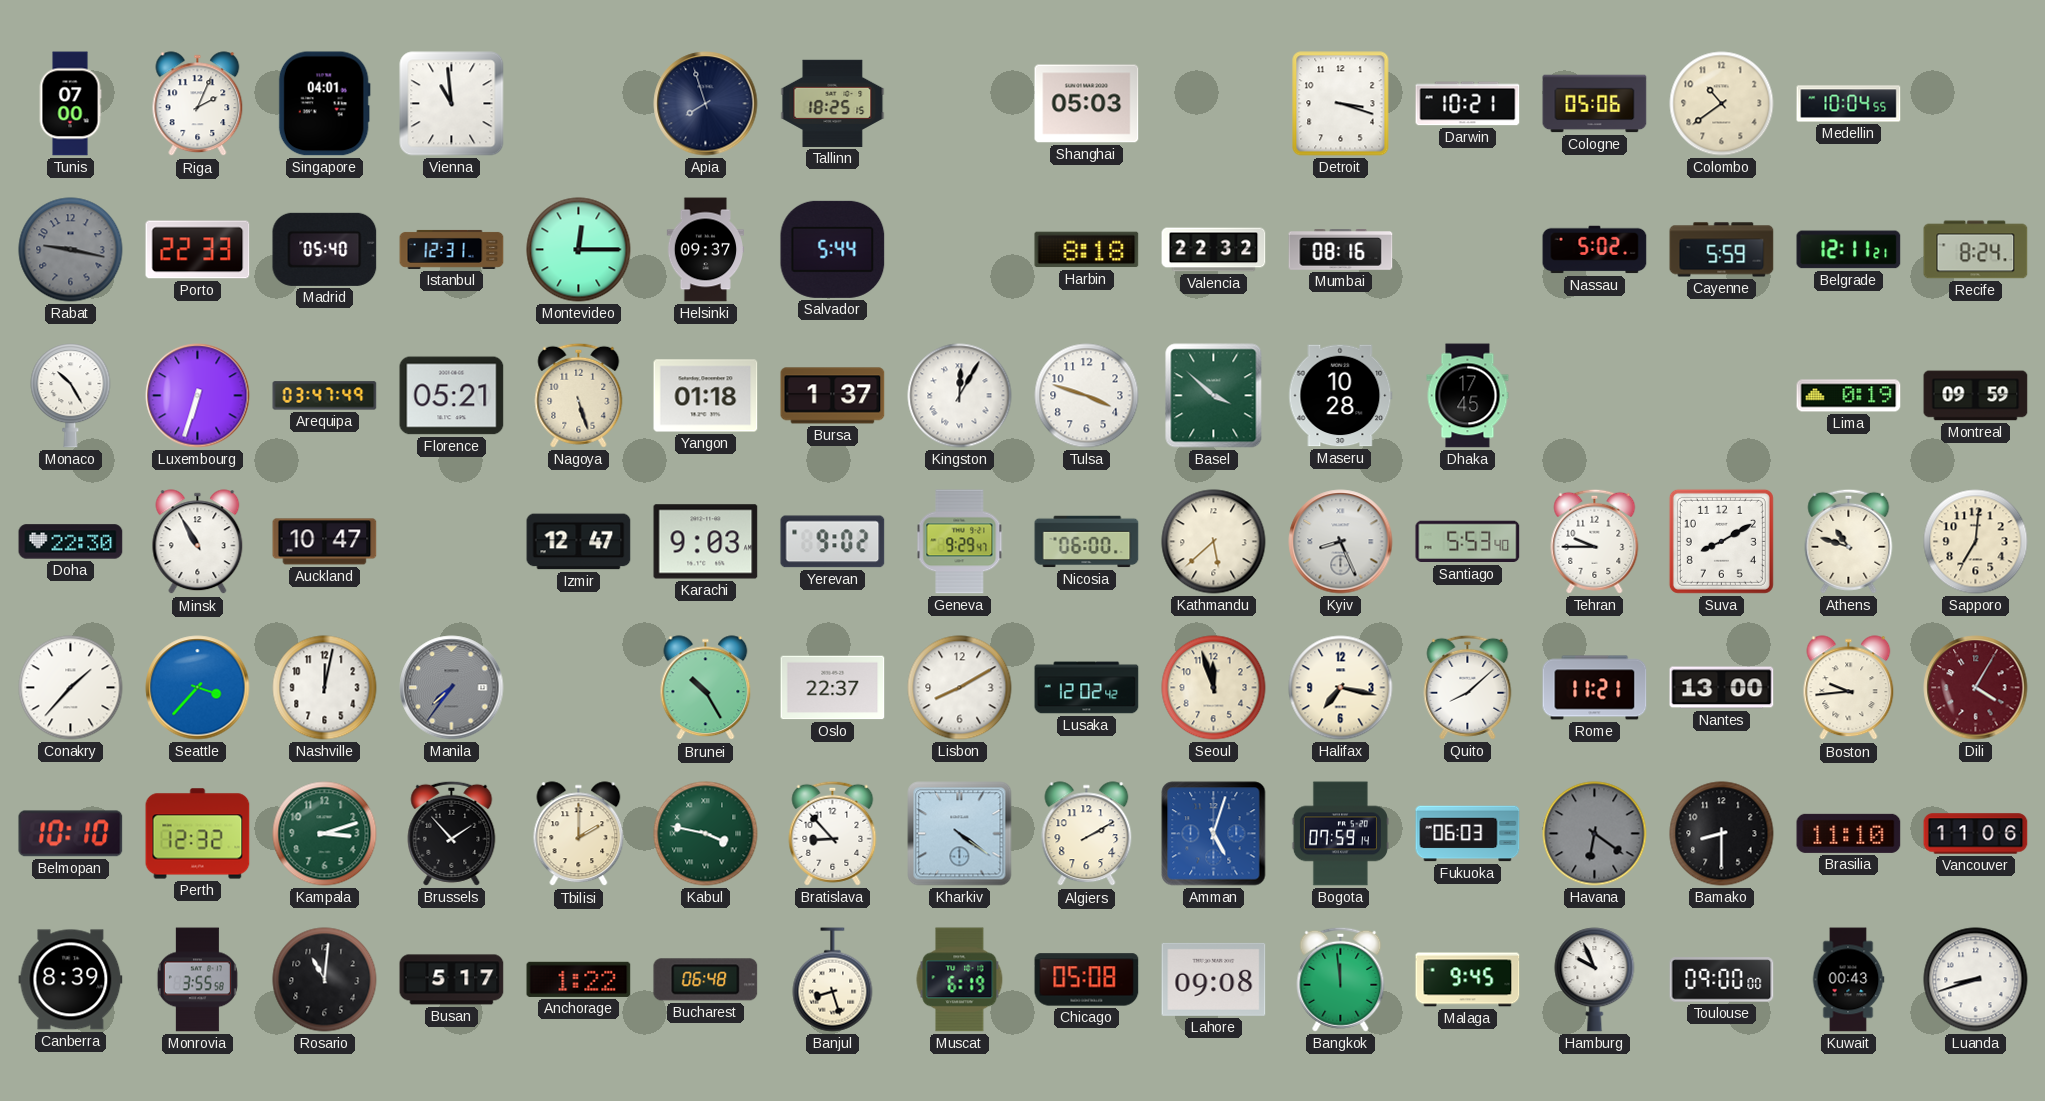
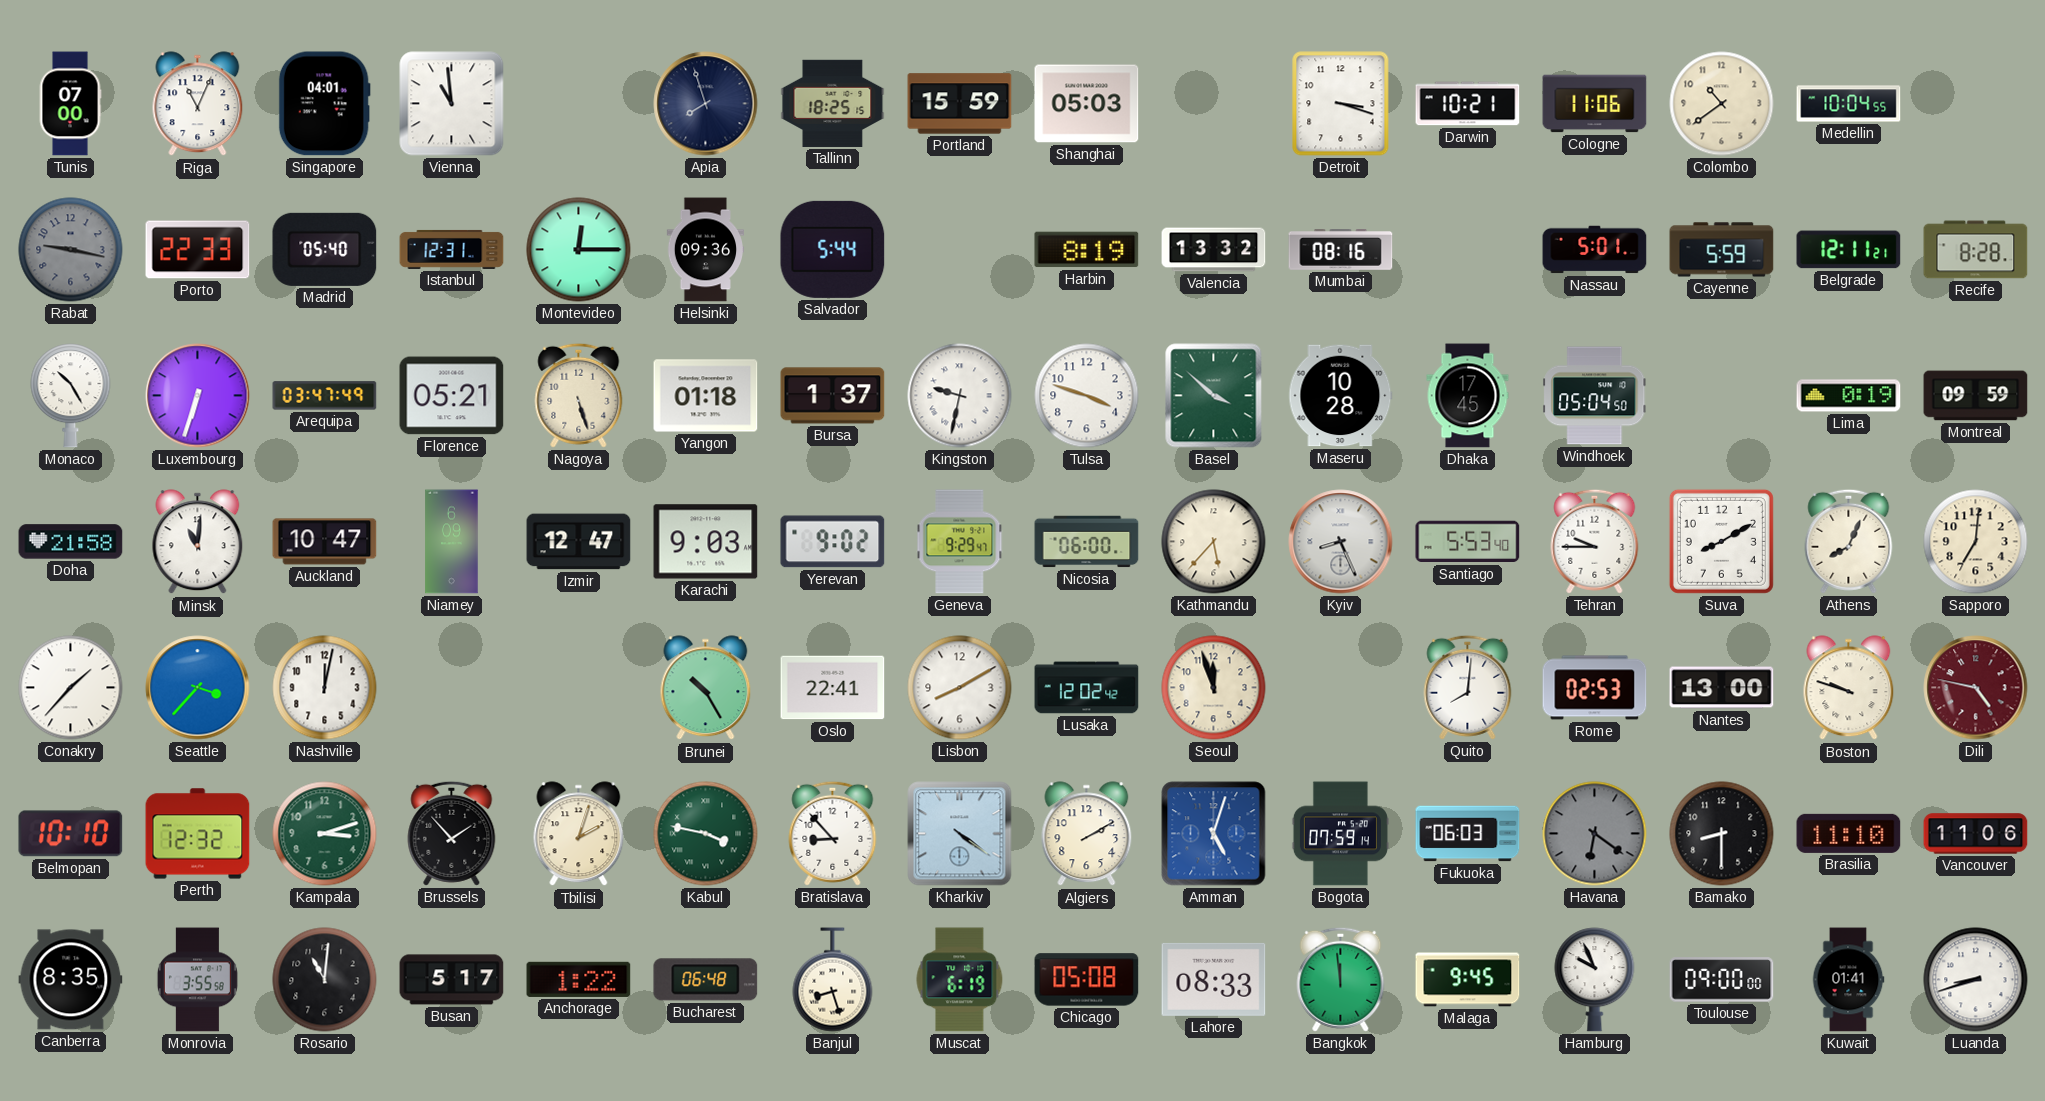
Riga: 2:04 -> 11:04 (198, 104)
Portland: none -> 15:59 (960, 104)
Cologne: 05:06 -> 11:06 (1595, 104)
Helsinki: 09:37 -> 09:36 (705, 250)
Harbin: 8:18 -> 8:19 (1087, 250)
Valencia: 22:32 -> 13:32 (1214, 250)
Nassau: 5:02 -> 5:01 (1595, 250)
Recife: 8:24 -> 8:28 (1976, 250)
Kingston: 12:05 -> 9:32 (960, 396)
Windhoek: none -> 05:04 (1595, 396)
Doha: 22:30 -> 21:58 (71, 542)
Minsk: 10:55 -> 11:01 (198, 542)
Niamey: none -> 6:09 (452, 542)
Kathmandu: 5:38 -> 5:37 (1214, 542)
Athens: 10:48 -> 8:04 (1849, 541)
Manila: 7:36 -> none (452, 688)
Oslo: 22:37 -> 22:41 (833, 688)
Halifax: 7:17 -> none (1341, 688)
Quito: 8:08 -> 8:01 (1468, 687)
Rome: 11:21 -> 02:53 (1595, 688)
Boston: 9:44 -> 9:48 (1849, 688)
Dili: 4:05 -> 4:47 (1976, 688)
Tbilisi: 2:00 -> 2:03 (579, 834)
Canberra: 8:39 -> 8:35 (71, 980)
Lahore: 09:08 -> 08:33 (1214, 979)
Kuwait: 00:43 -> 01:41 (1848, 980)
